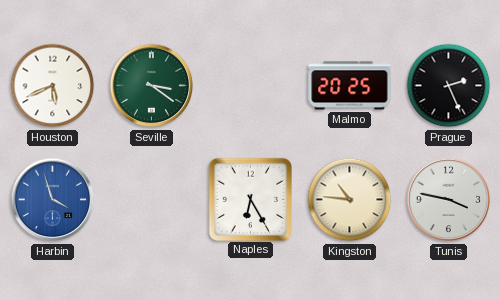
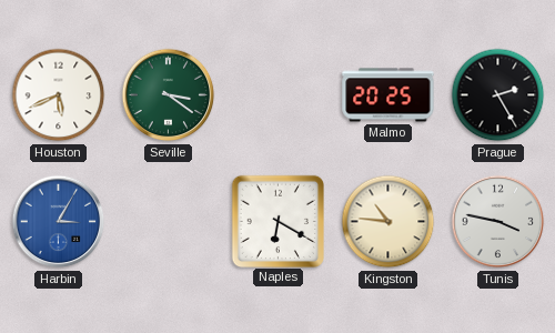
Prague: 2:26 -> 2:25 (498, 95)
Harbin: 3:57 -> 3:05 (59, 222)
Naples: 6:25 -> 6:20 (277, 221)
